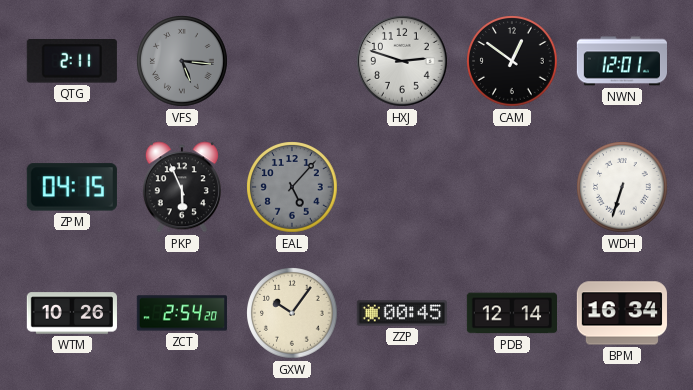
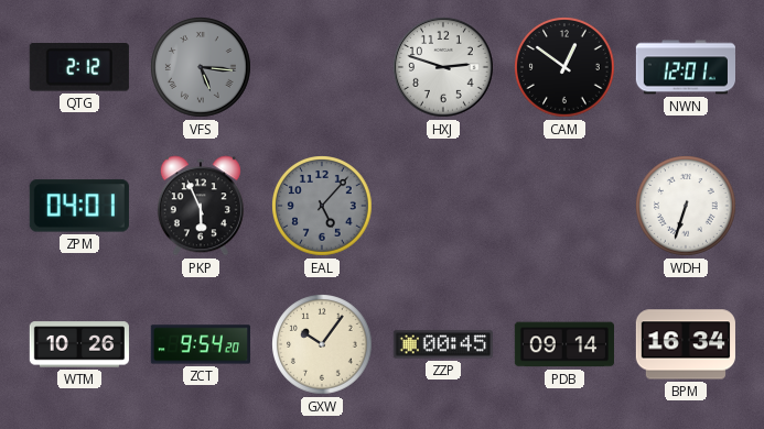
QTG: 2:11 -> 2:12 (79, 68)
ZPM: 04:15 -> 04:01 (79, 206)
ZCT: 2:54 -> 9:54 (201, 344)
PDB: 12:14 -> 09:14 (563, 344)
